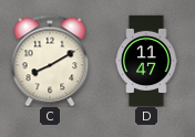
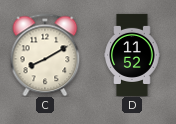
D: 11:47 -> 11:52 (132, 55)
